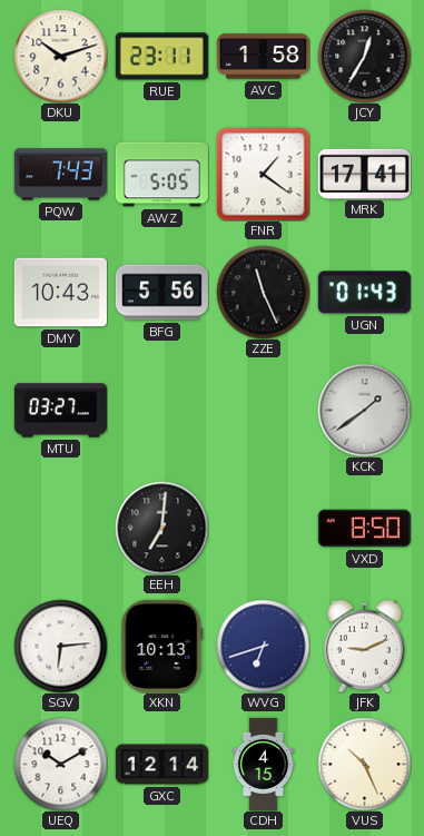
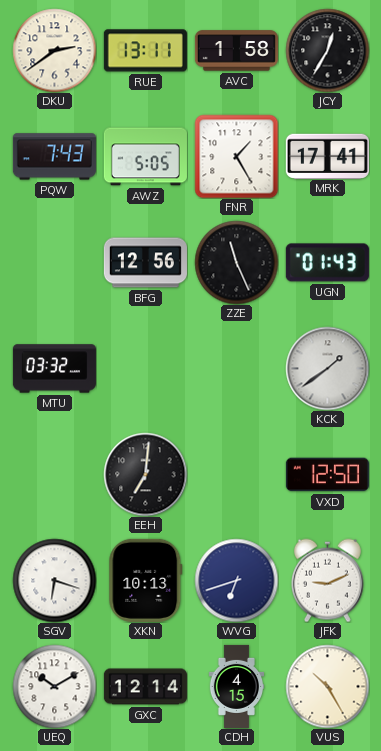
DKU: 10:12 -> 2:39 (54, 50)
RUE: 23:11 -> 13:11 (145, 51)
FNR: 1:21 -> 1:25 (236, 156)
DMY: 10:43 -> none (60, 293)
BFG: 5:56 -> 12:56 (145, 263)
MTU: 03:27 -> 03:32 (54, 369)
VXD: 8:50 -> 12:50 (327, 475)
SGV: 6:14 -> 6:18 (54, 580)
VUS: 10:26 -> 10:25 (327, 686)
